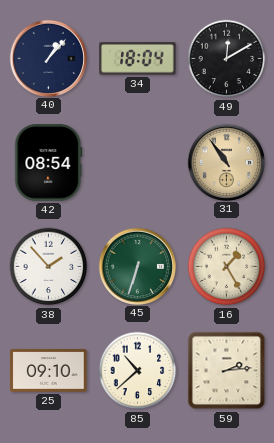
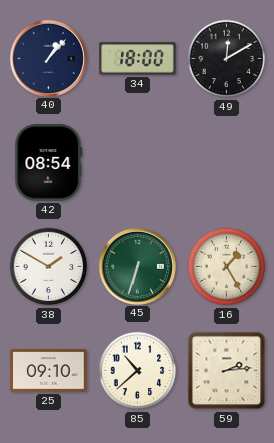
34: 18:04 -> 18:00 (138, 59)
31: 10:54 -> none (226, 162)
38: 1:53 -> 1:50 (49, 267)
